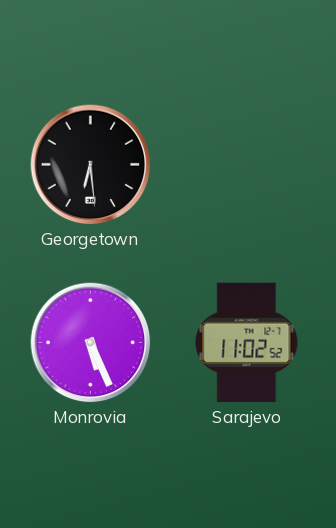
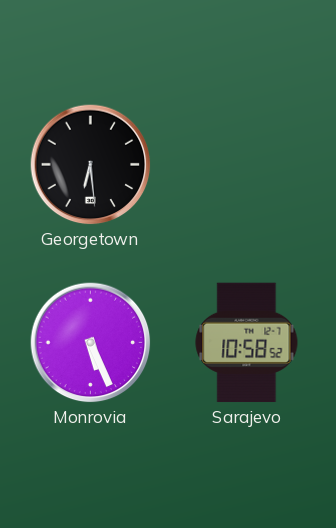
Sarajevo: 11:02 -> 10:58 (247, 343)
